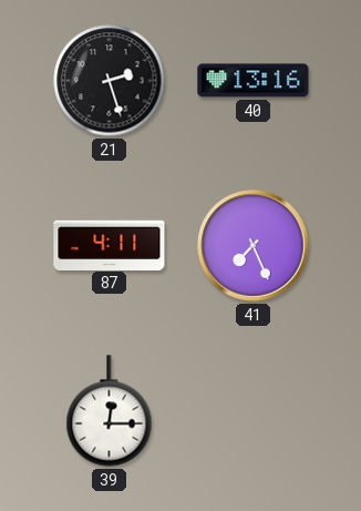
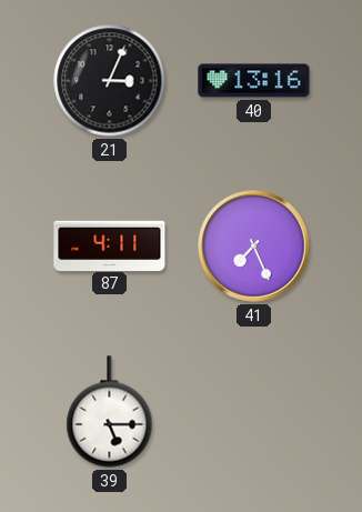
21: 2:27 -> 3:04 (110, 81)
39: 12:15 -> 5:15 (110, 412)
